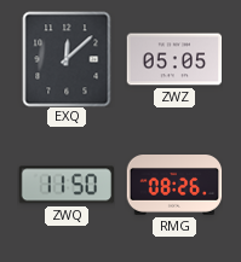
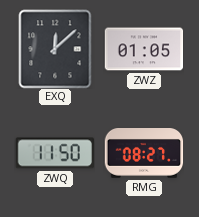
ZWZ: 05:05 -> 01:05 (144, 49)
RMG: 08:26 -> 08:27 (144, 154)
